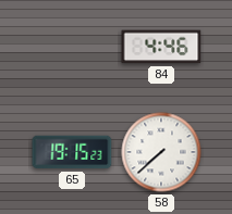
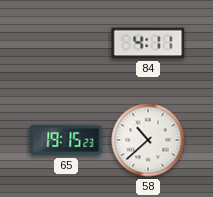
84: 4:46 -> 4:11 (148, 43)
58: 7:38 -> 10:38 (148, 140)
